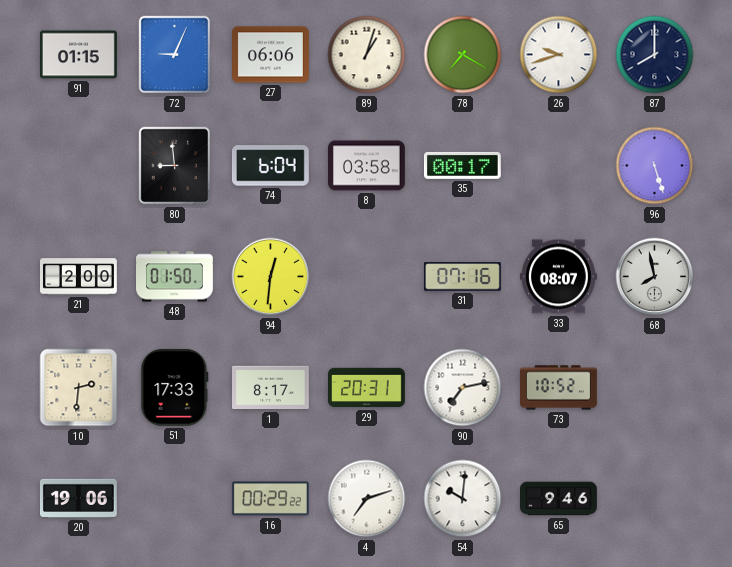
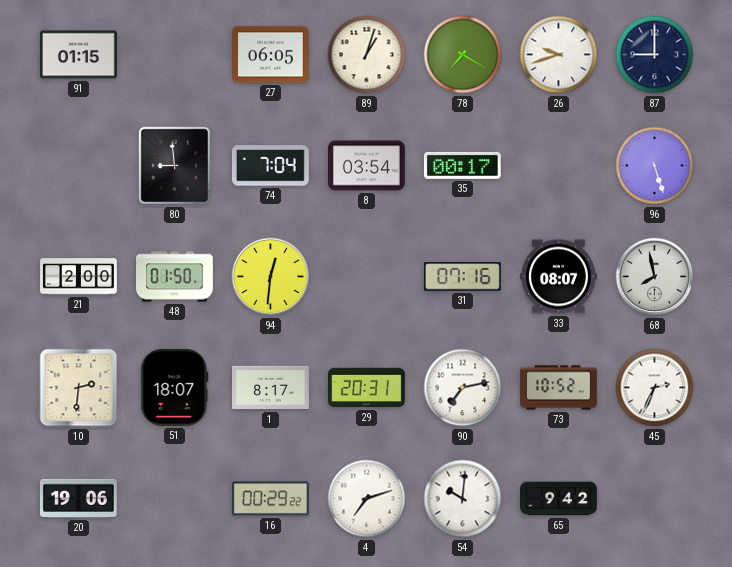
72: 9:04 -> none (175, 55)
27: 06:06 -> 06:05 (271, 55)
87: 8:00 -> 9:00 (655, 55)
74: 6:04 -> 7:04 (270, 166)
8: 03:58 -> 03:54 (367, 166)
51: 17:33 -> 18:07 (175, 387)
45: none -> 2:34 (655, 388)
65: 9:46 -> 9:42 (559, 499)
